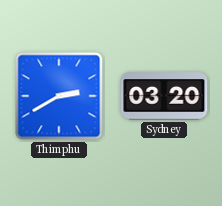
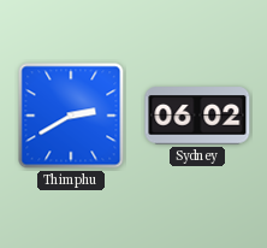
Sydney: 03:20 -> 06:02 (197, 116)
